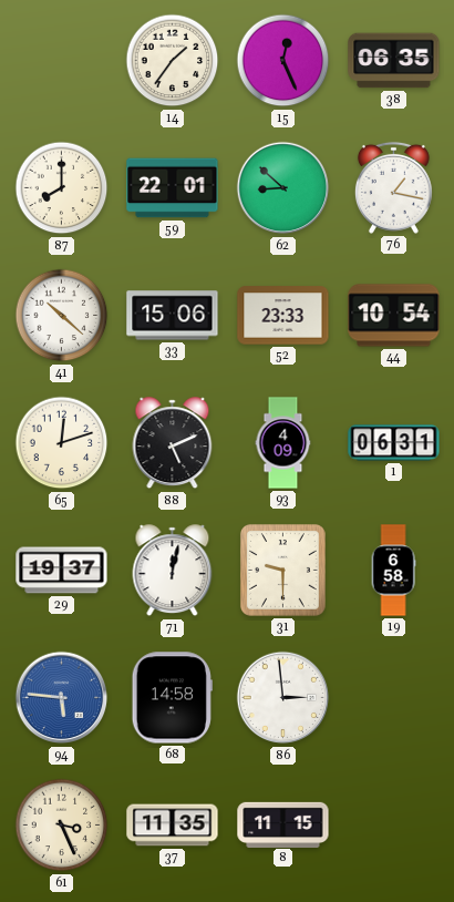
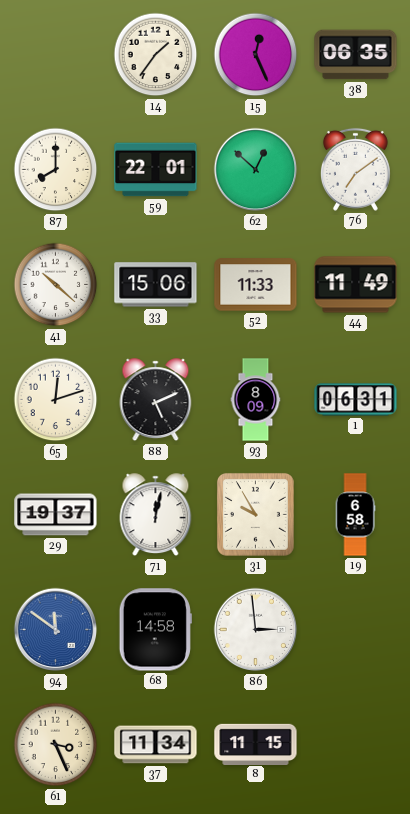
62: 8:52 -> 12:52 (256, 170)
76: 1:17 -> 7:09 (355, 169)
52: 23:33 -> 11:33 (256, 285)
44: 10:54 -> 11:49 (356, 285)
93: 4:09 -> 8:09 (256, 400)
31: 9:30 -> 9:55 (255, 514)
94: 5:46 -> 11:51 (56, 630)
37: 11:35 -> 11:34 (156, 745)
